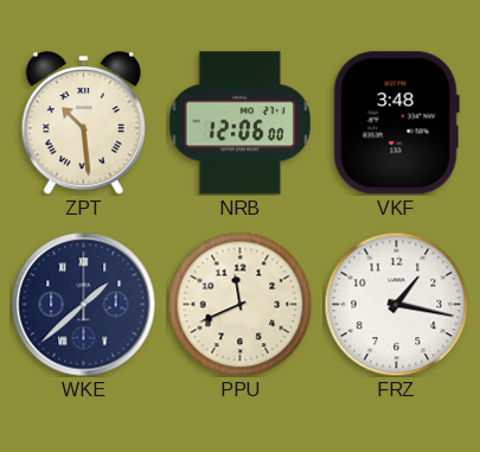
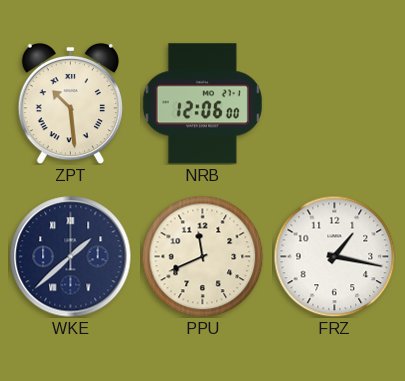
VKF: 3:48 -> none (396, 123)
